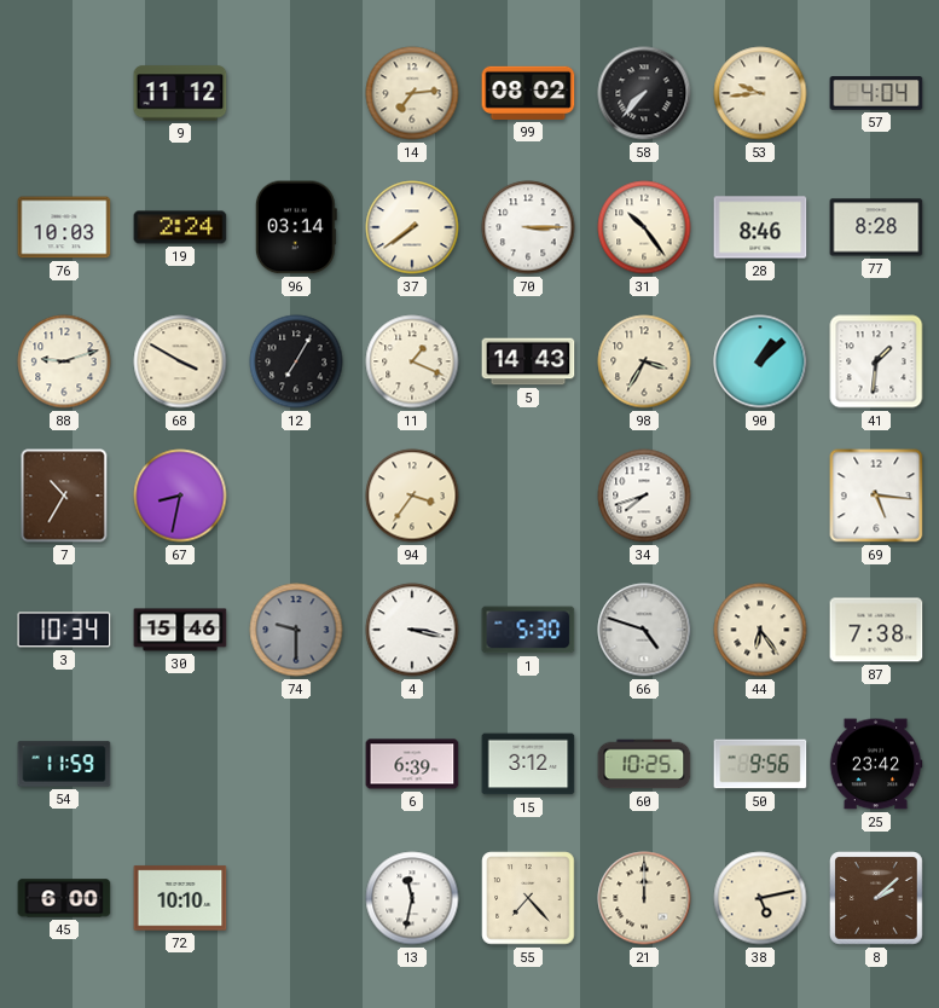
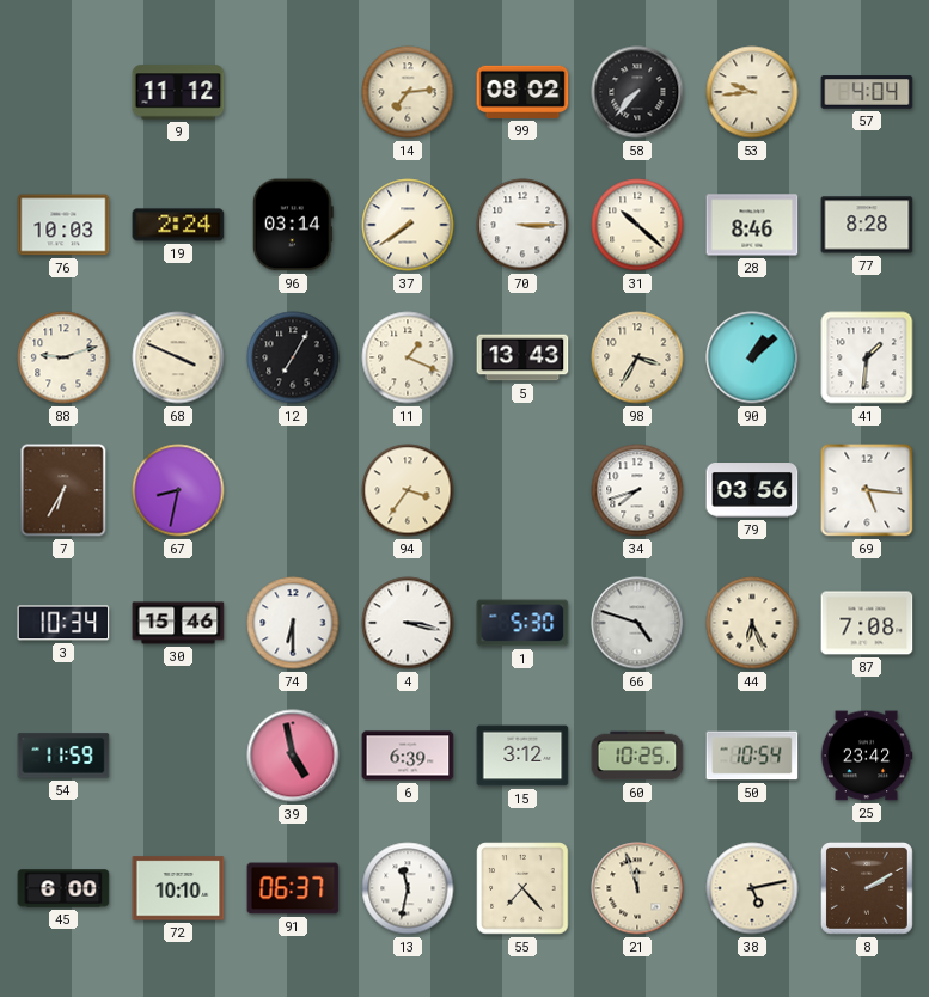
31: 10:24 -> 10:22 (637, 225)
68: 3:50 -> 3:49 (178, 357)
5: 14:43 -> 13:43 (522, 357)
7: 10:35 -> 6:35 (63, 490)
79: none -> 03:56 (752, 490)
74: 9:30 -> 6:30 (293, 623)
74 dial: grey -> white (293, 623)
44: 6:24 -> 6:26 (752, 623)
87: 7:38 -> 7:08 (867, 623)
39: none -> 4:58 (293, 756)
50: 9:56 -> 10:54 (752, 756)
91: none -> 06:37 (293, 888)
21: 12:00 -> 11:57 (637, 888)
8: 2:08 -> 2:10 (868, 889)
